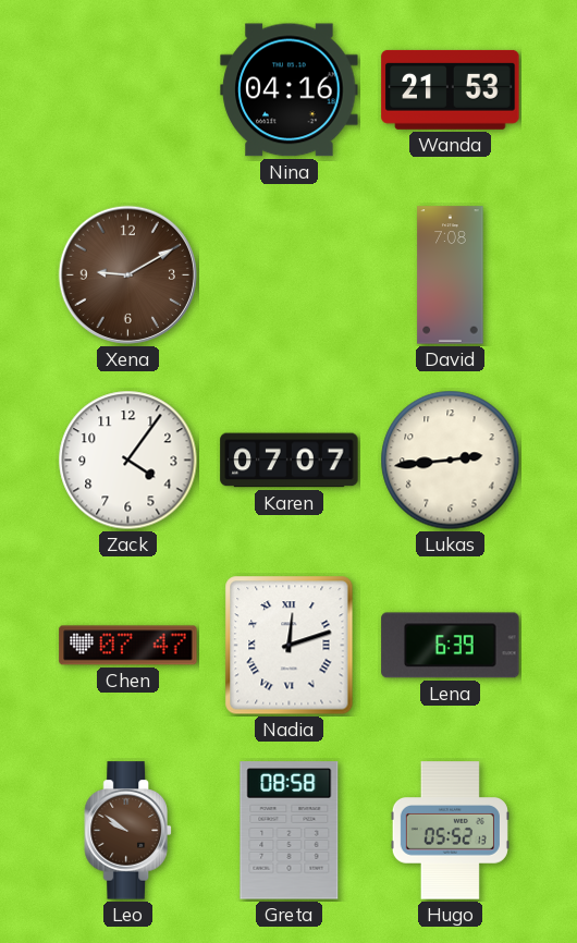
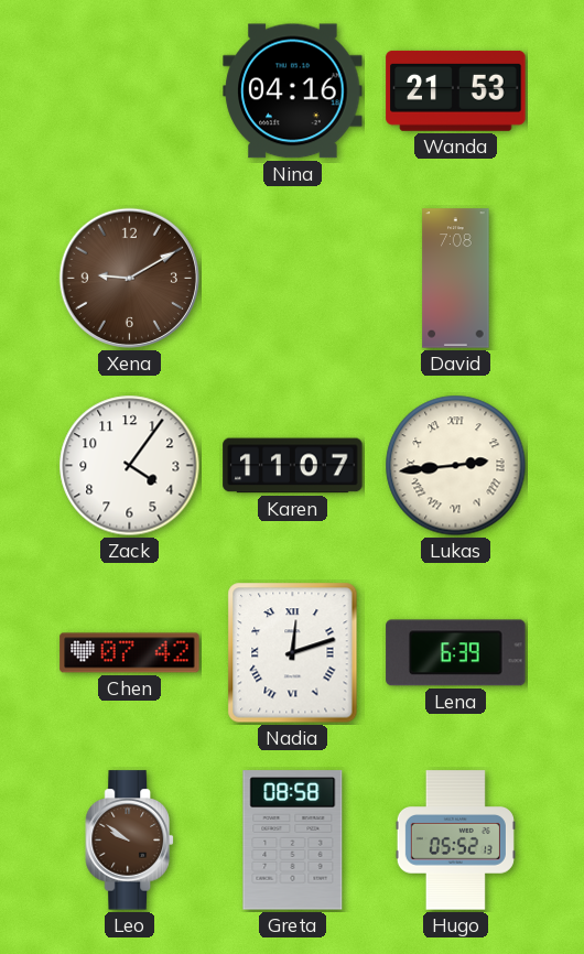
Karen: 07:07 -> 11:07 (293, 466)
Lukas numerals: Arabic -> Roman (456, 466)
Chen: 07:47 -> 07:42 (130, 653)
